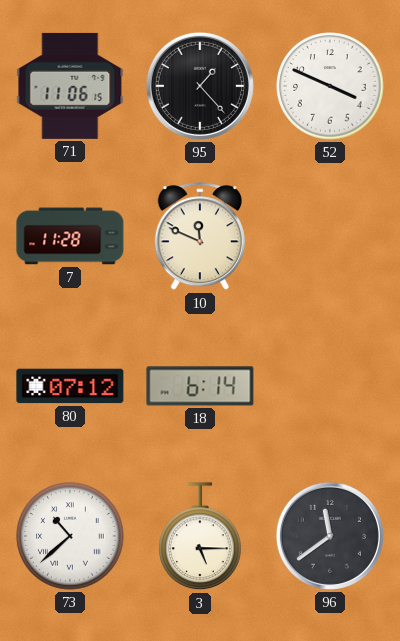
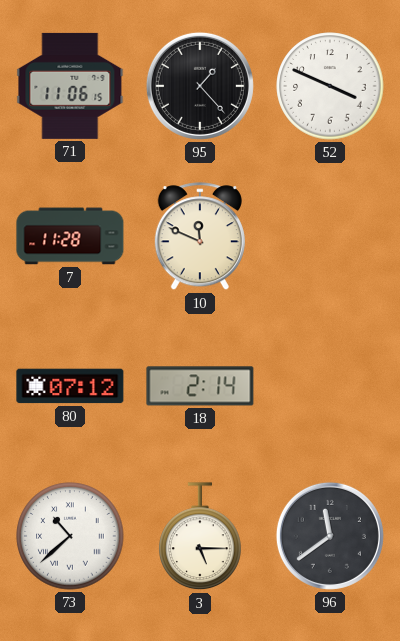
18: 6:14 -> 2:14 (200, 386)
